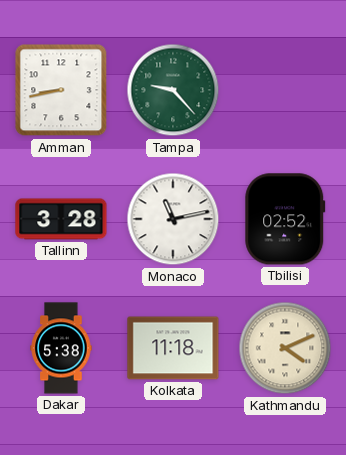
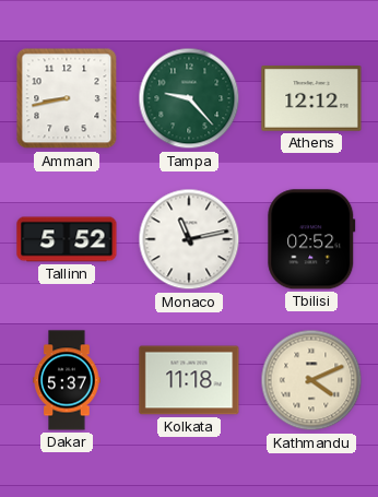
Athens: none -> 12:12 (311, 98)
Tallinn: 3:28 -> 5:52 (67, 239)
Dakar: 5:38 -> 5:37 (67, 380)
